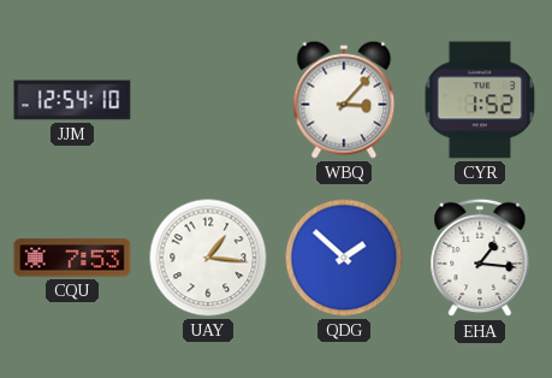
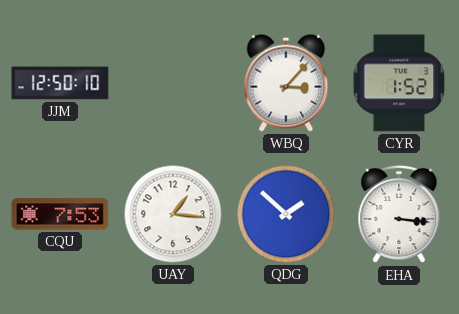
JJM: 12:54 -> 12:50 (60, 83)
EHA: 1:16 -> 3:16 (399, 214)
